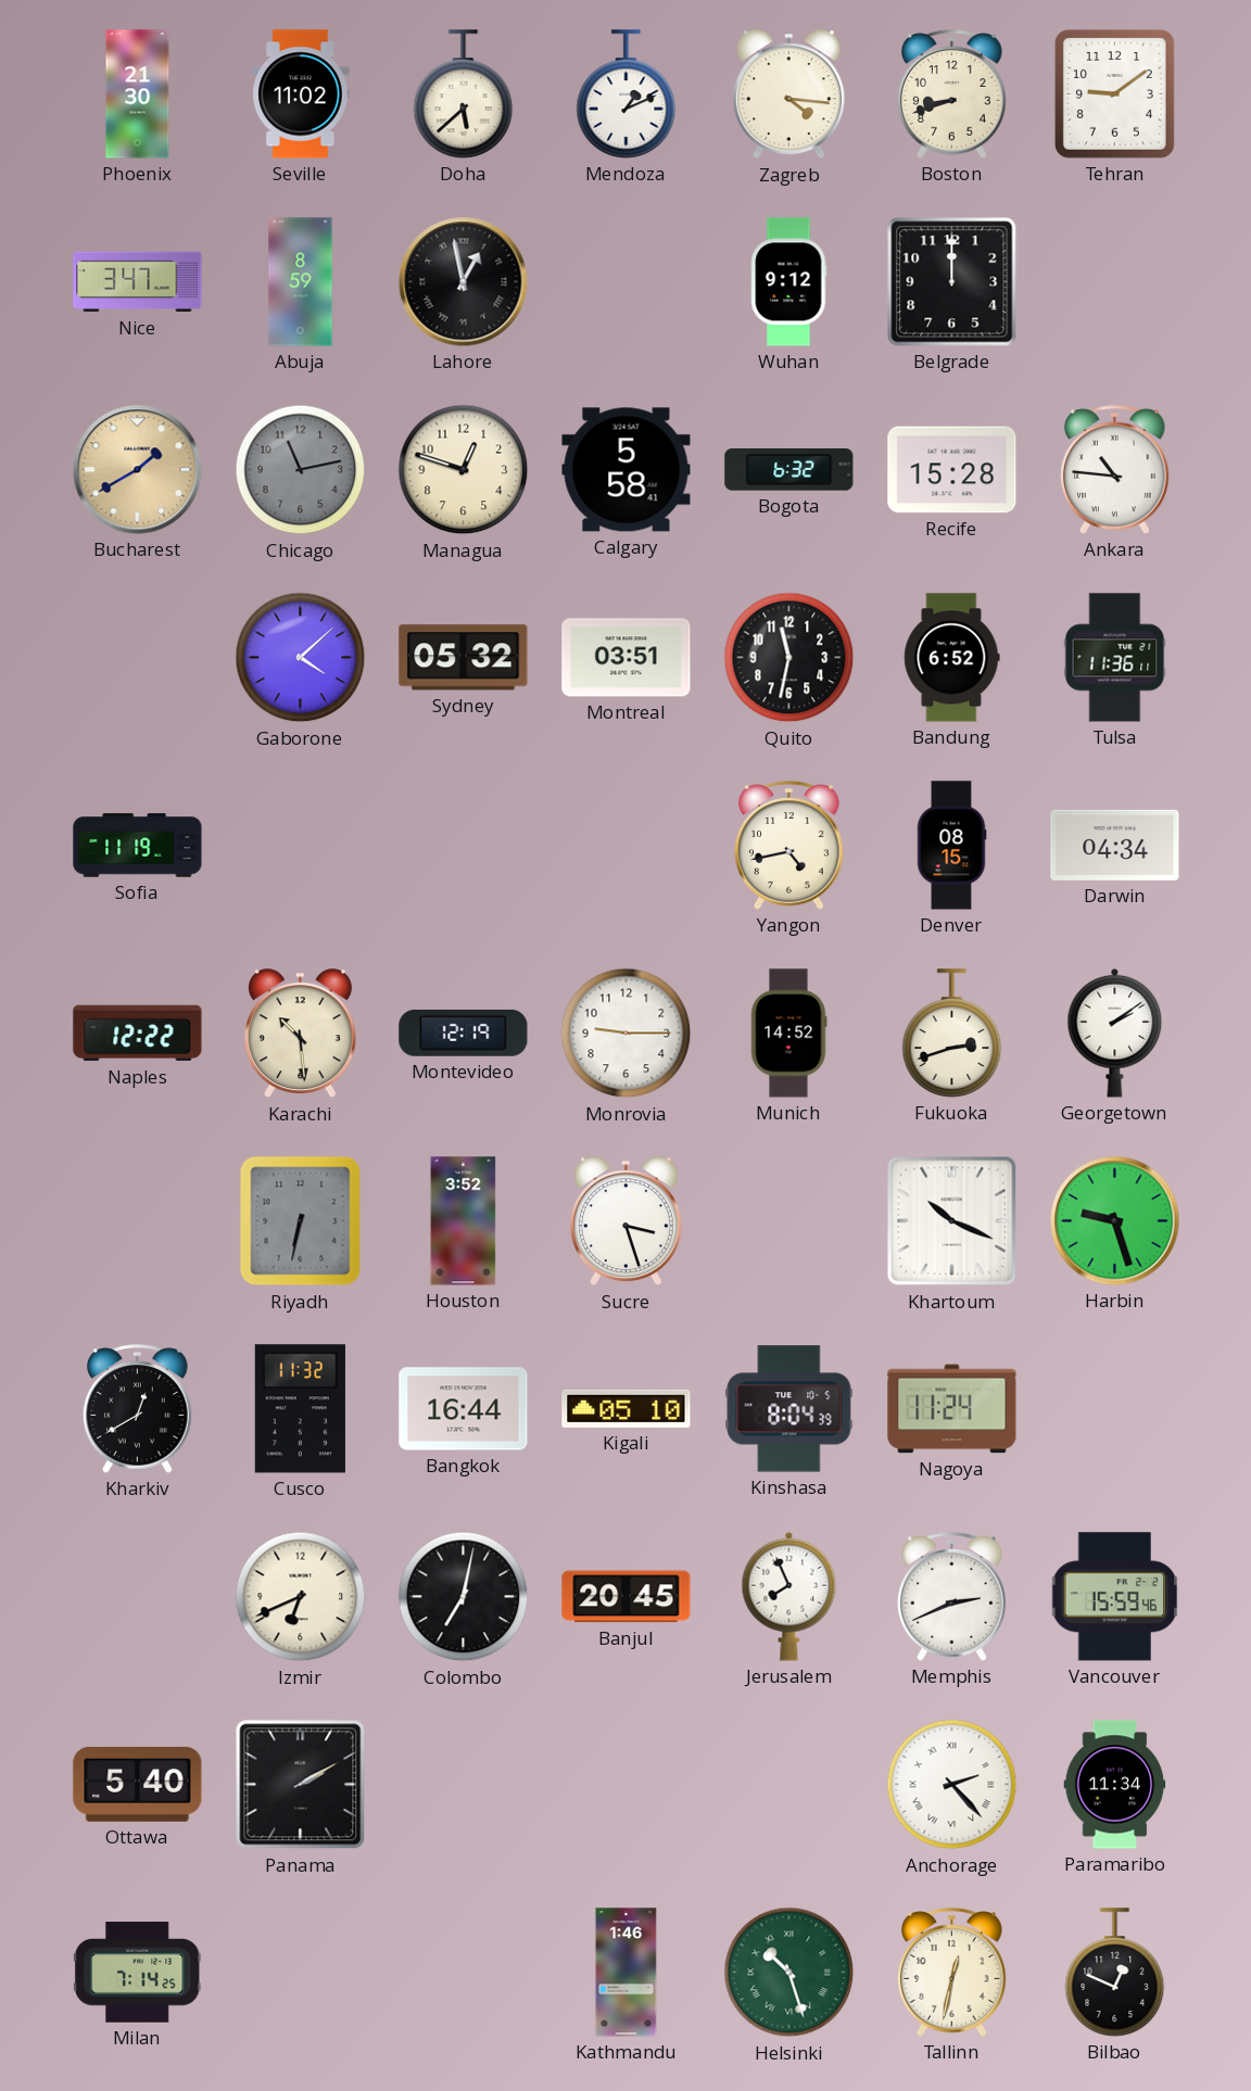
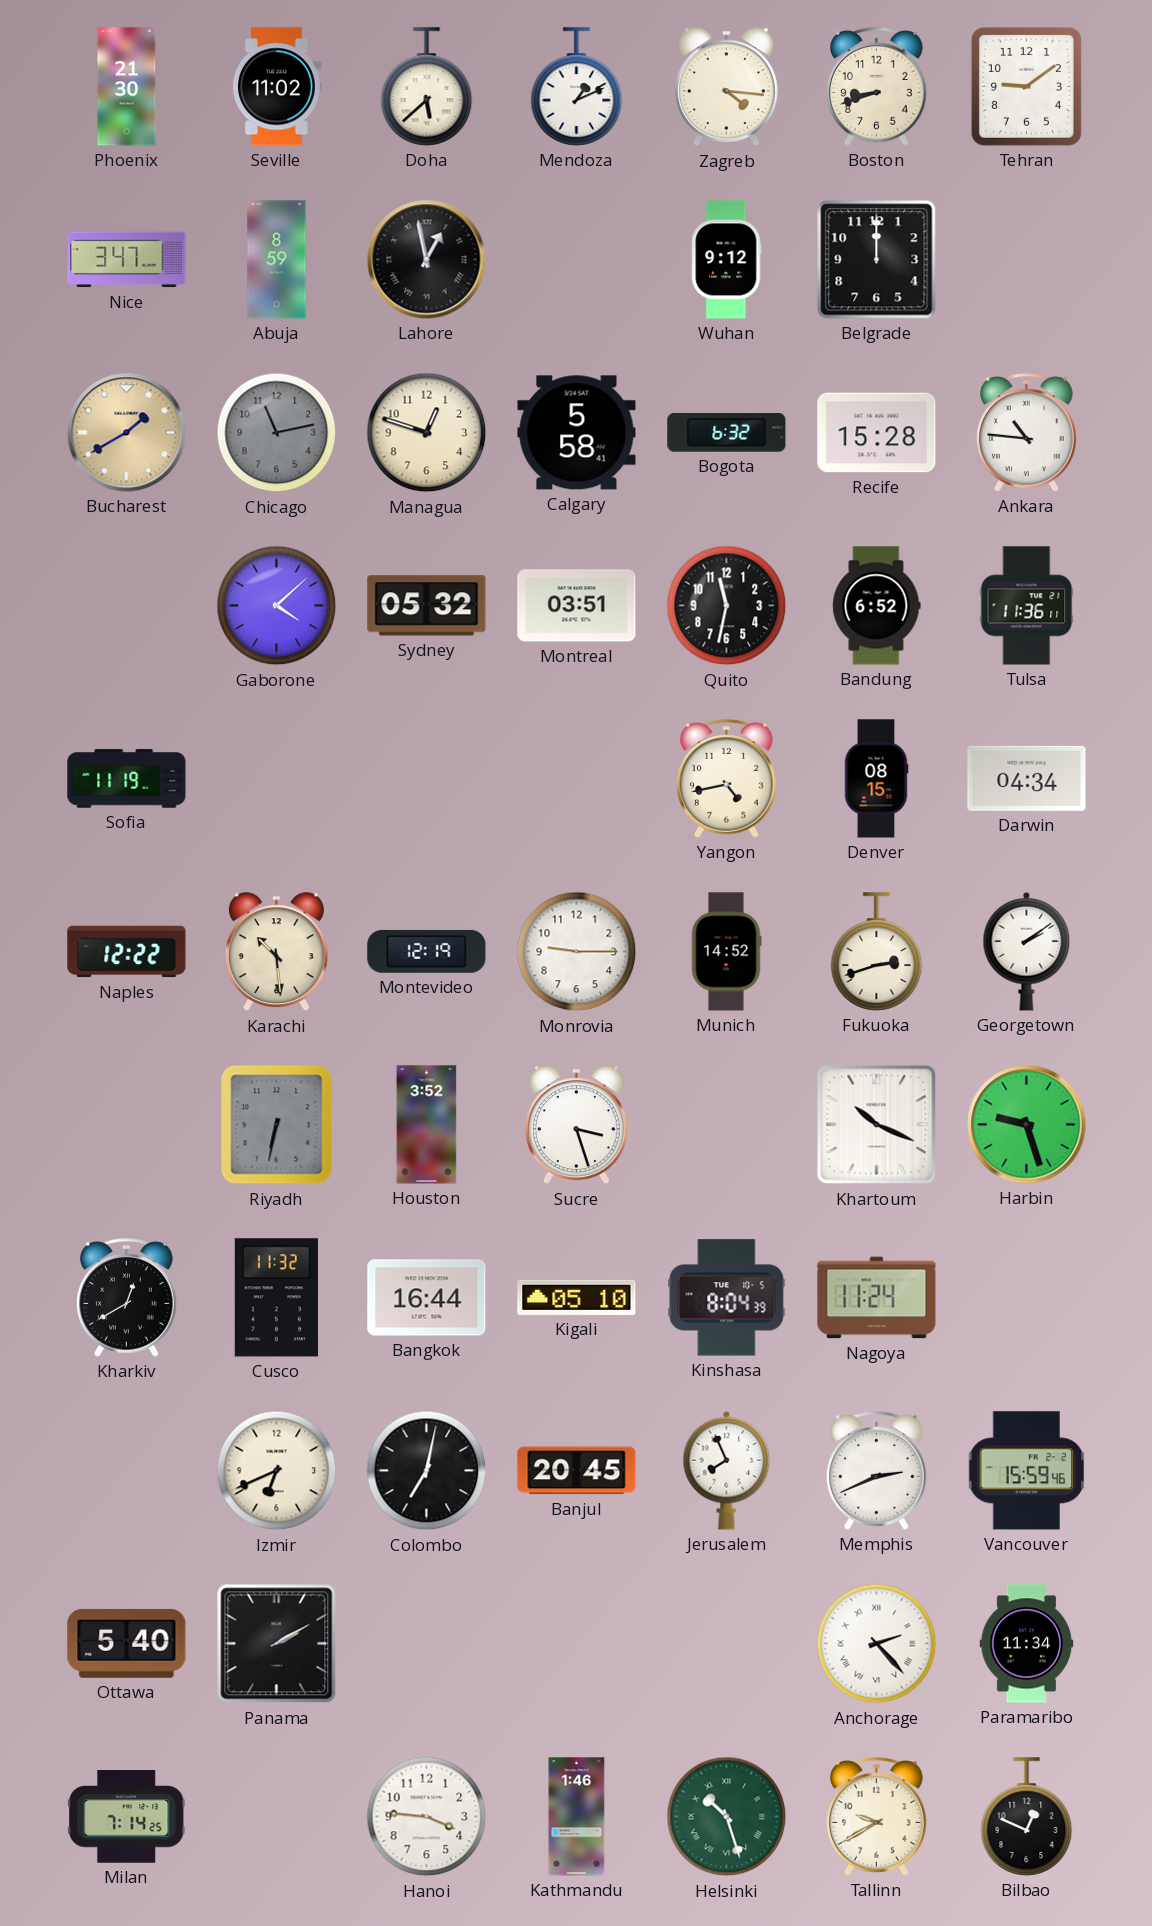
Hanoi: none -> 3:46 (427, 1817)
Tallinn: 12:32 -> 9:40 (877, 1817)
